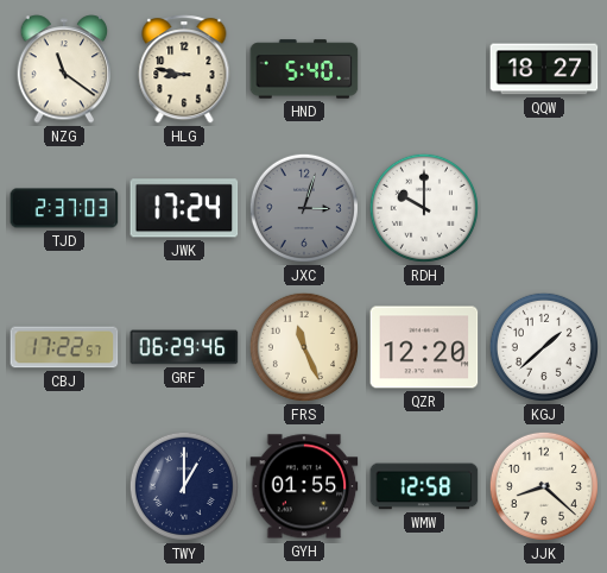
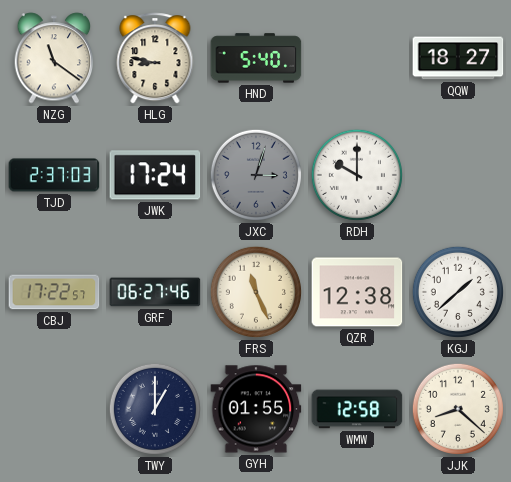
GRF: 06:29 -> 06:27 (155, 292)
QZR: 12:20 -> 12:38 (357, 292)
